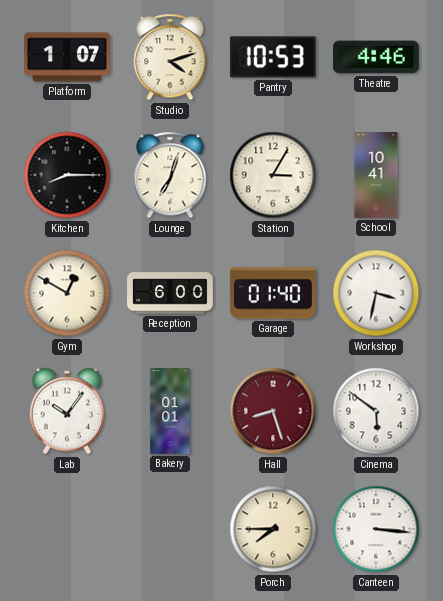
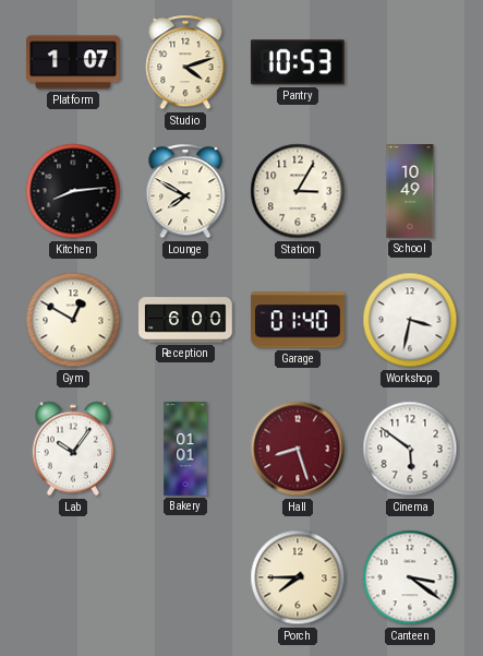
Theatre: 4:46 -> none (377, 57)
Kitchen: 8:15 -> 8:14 (73, 191)
Lounge: 7:03 -> 7:50 (185, 191)
School: 10:41 -> 10:49 (410, 191)
Canteen: 3:16 -> 3:21 (410, 577)
